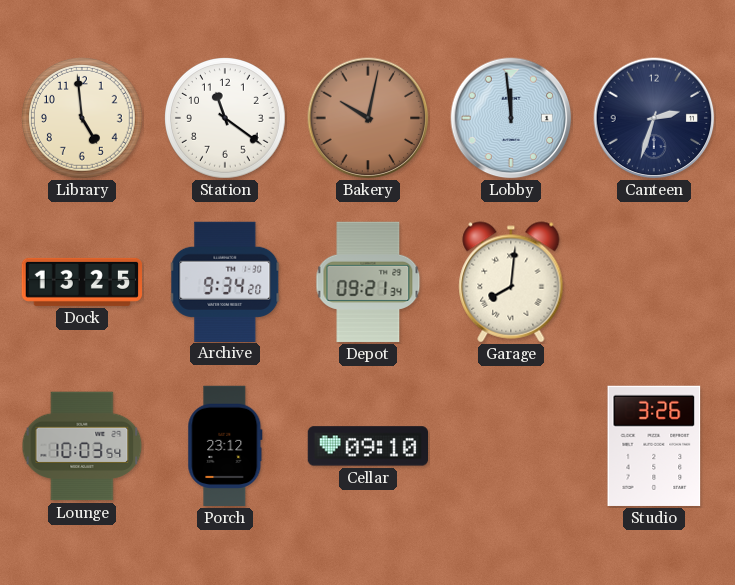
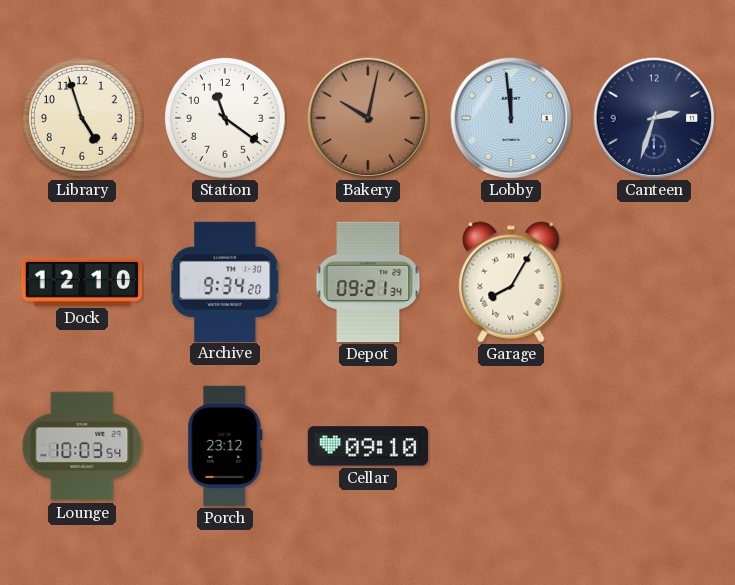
Library: 4:59 -> 4:57 (83, 119)
Dock: 13:25 -> 12:10 (81, 282)
Garage: 8:01 -> 8:05 (511, 282)
Studio: 3:26 -> none (654, 446)
